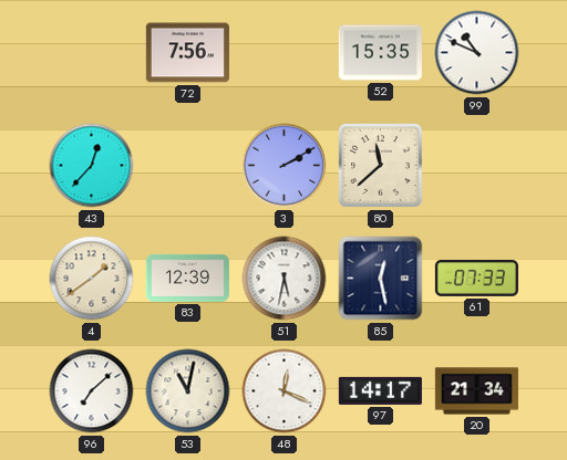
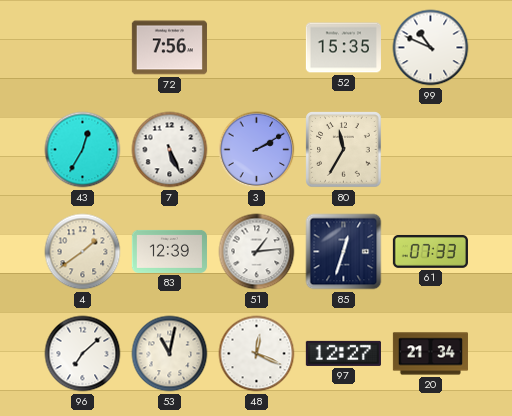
43: 12:37 -> 12:35 (83, 150)
7: none -> 5:26 (170, 150)
80: 11:38 -> 11:35 (344, 150)
51: 5:32 -> 1:14 (257, 252)
85: 12:28 -> 12:33 (344, 252)
97: 14:17 -> 12:27 (343, 353)
